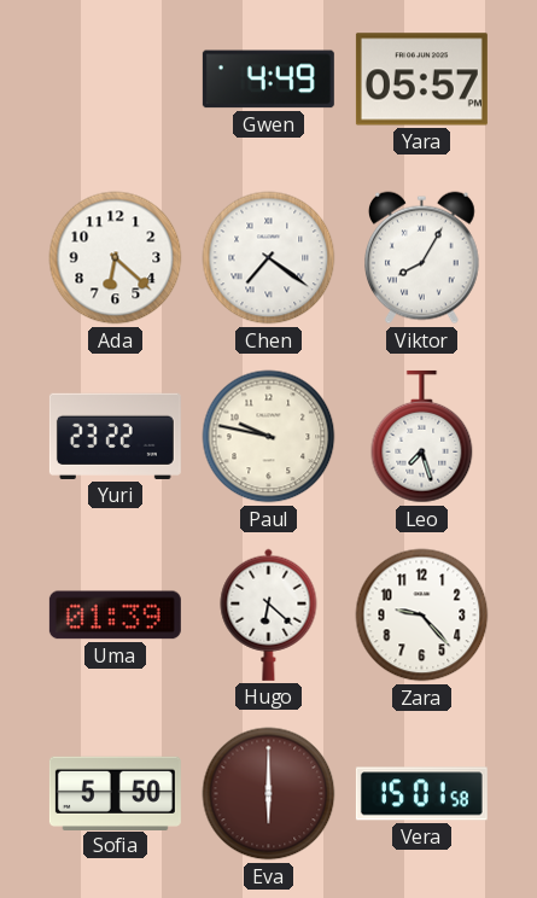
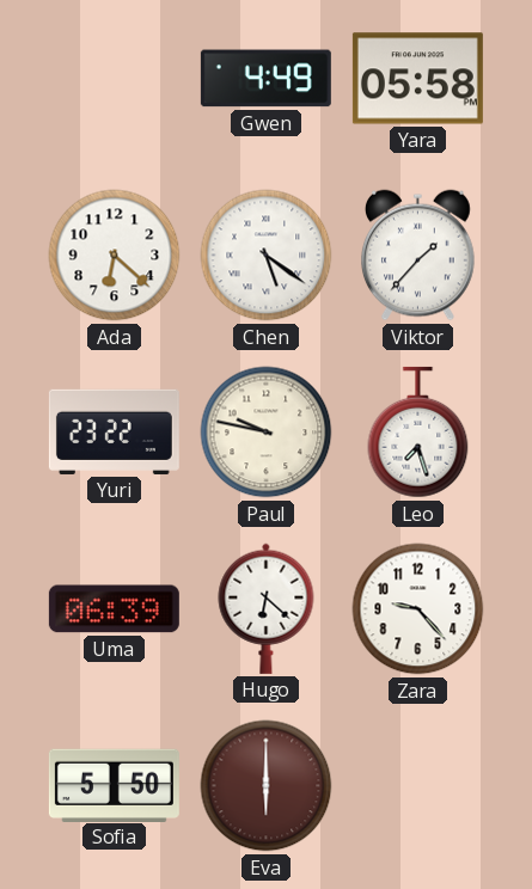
Yara: 05:57 -> 05:58 (417, 79)
Chen: 7:21 -> 5:21 (267, 256)
Viktor: 8:05 -> 1:37 (418, 256)
Uma: 01:39 -> 06:39 (114, 609)
Vera: 15:01 -> none (421, 794)
